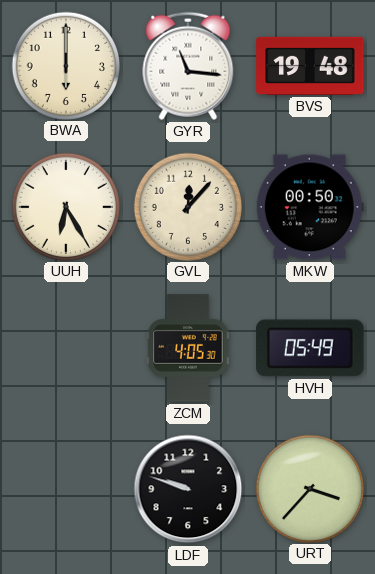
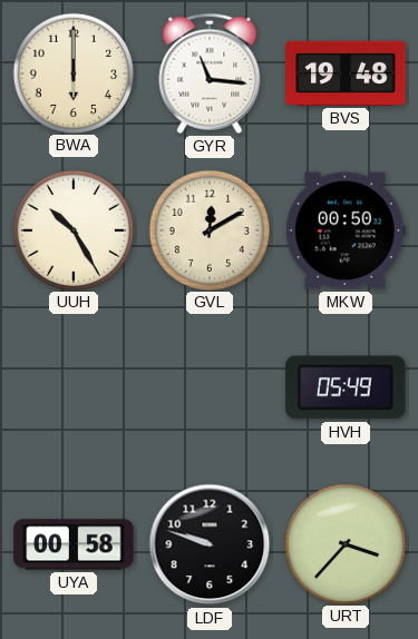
UUH: 6:25 -> 10:25 (72, 229)
GVL: 12:07 -> 12:10 (208, 229)
ZCM: 4:05 -> none (188, 348)
UYA: none -> 00:58 (74, 544)
